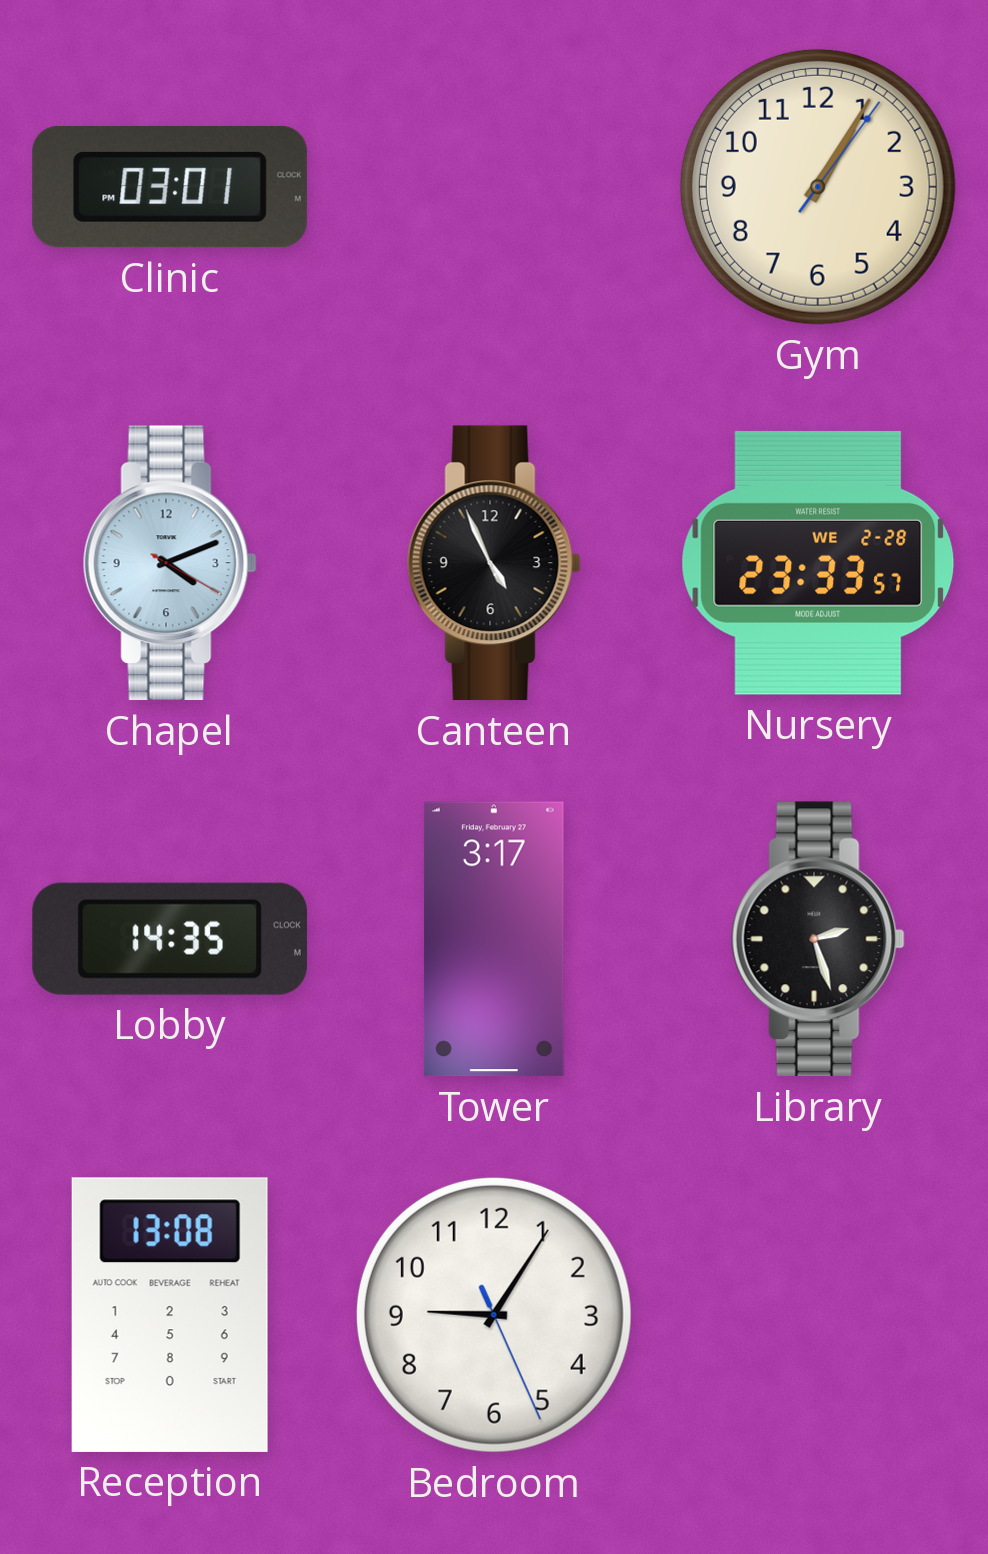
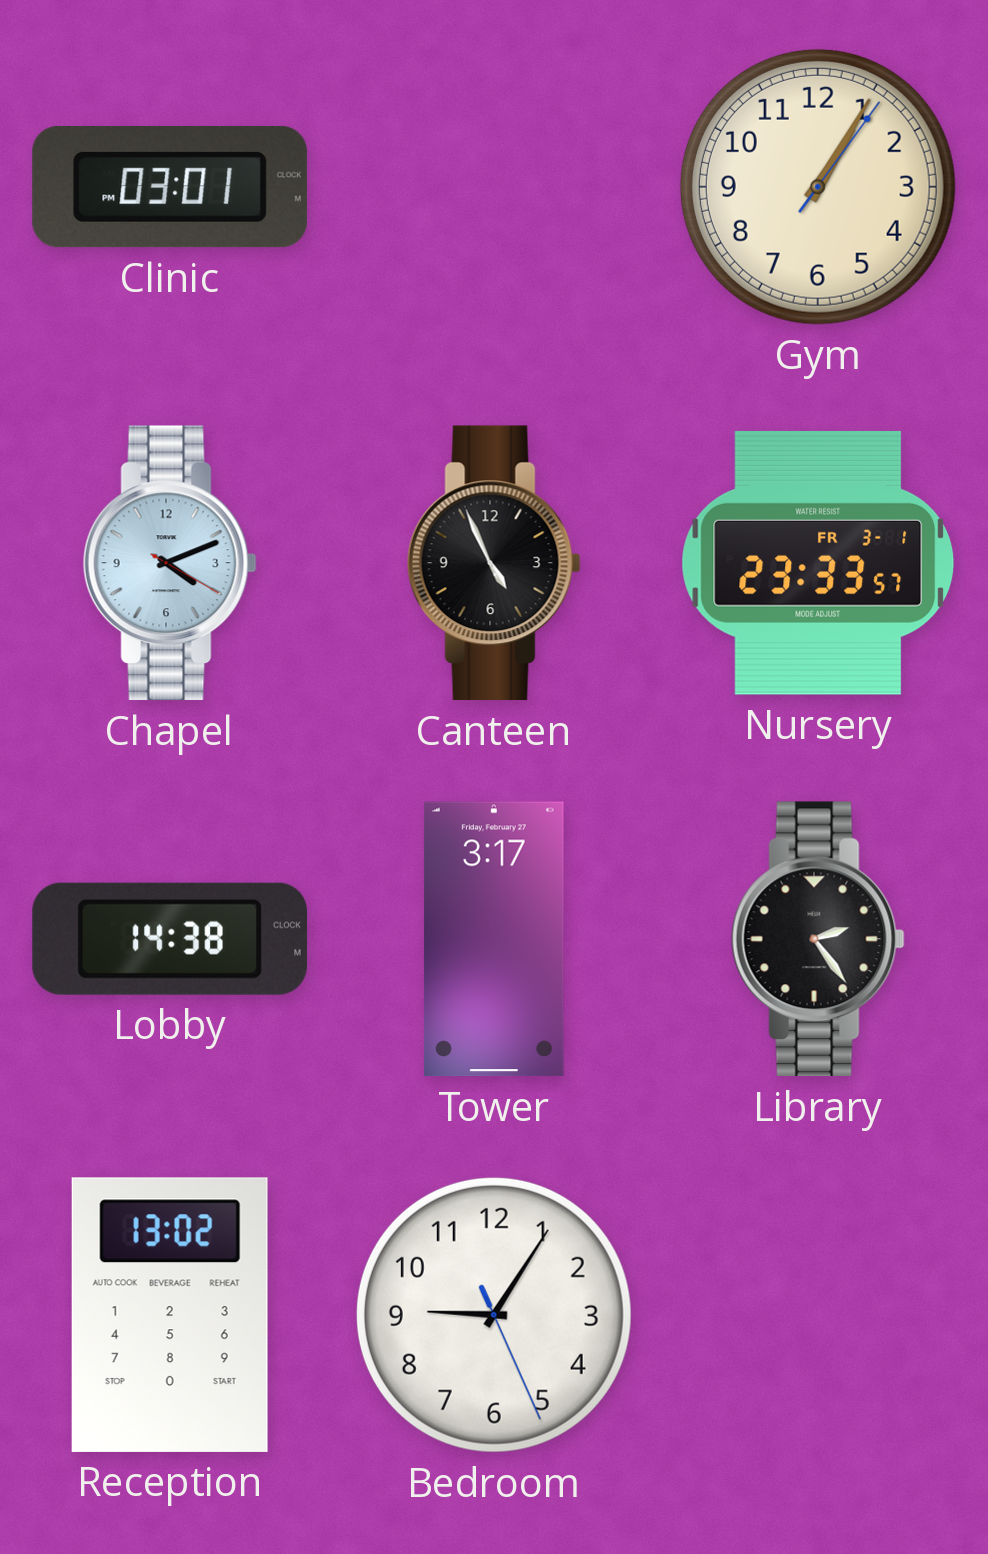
Nursery date: WE 2-28 -> FR 3-1 (818, 563)
Lobby: 14:35 -> 14:38 (170, 939)
Library: 2:27 -> 2:24 (818, 939)
Reception: 13:08 -> 13:02 (170, 1315)
